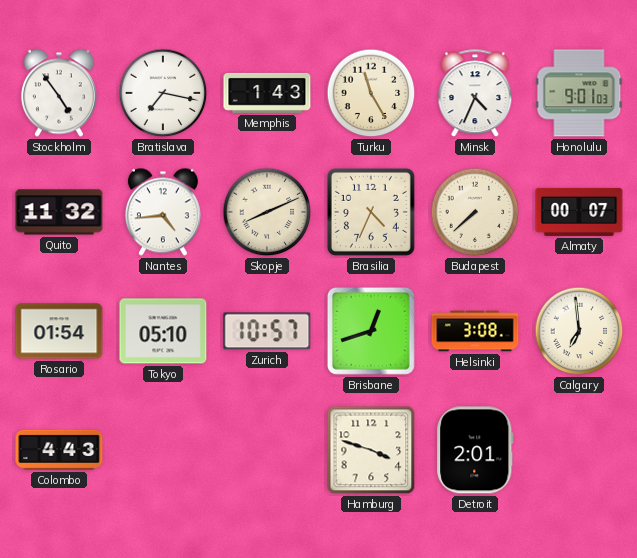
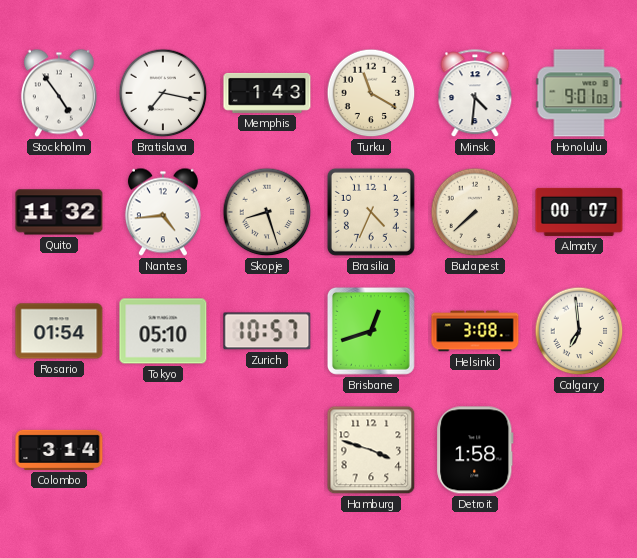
Turku: 11:25 -> 11:20 (371, 93)
Minsk: 4:34 -> 4:31 (475, 94)
Skopje: 8:11 -> 8:27 (267, 212)
Colombo: 4:43 -> 3:14 (59, 450)
Detroit: 2:01 -> 1:58 (475, 450)
